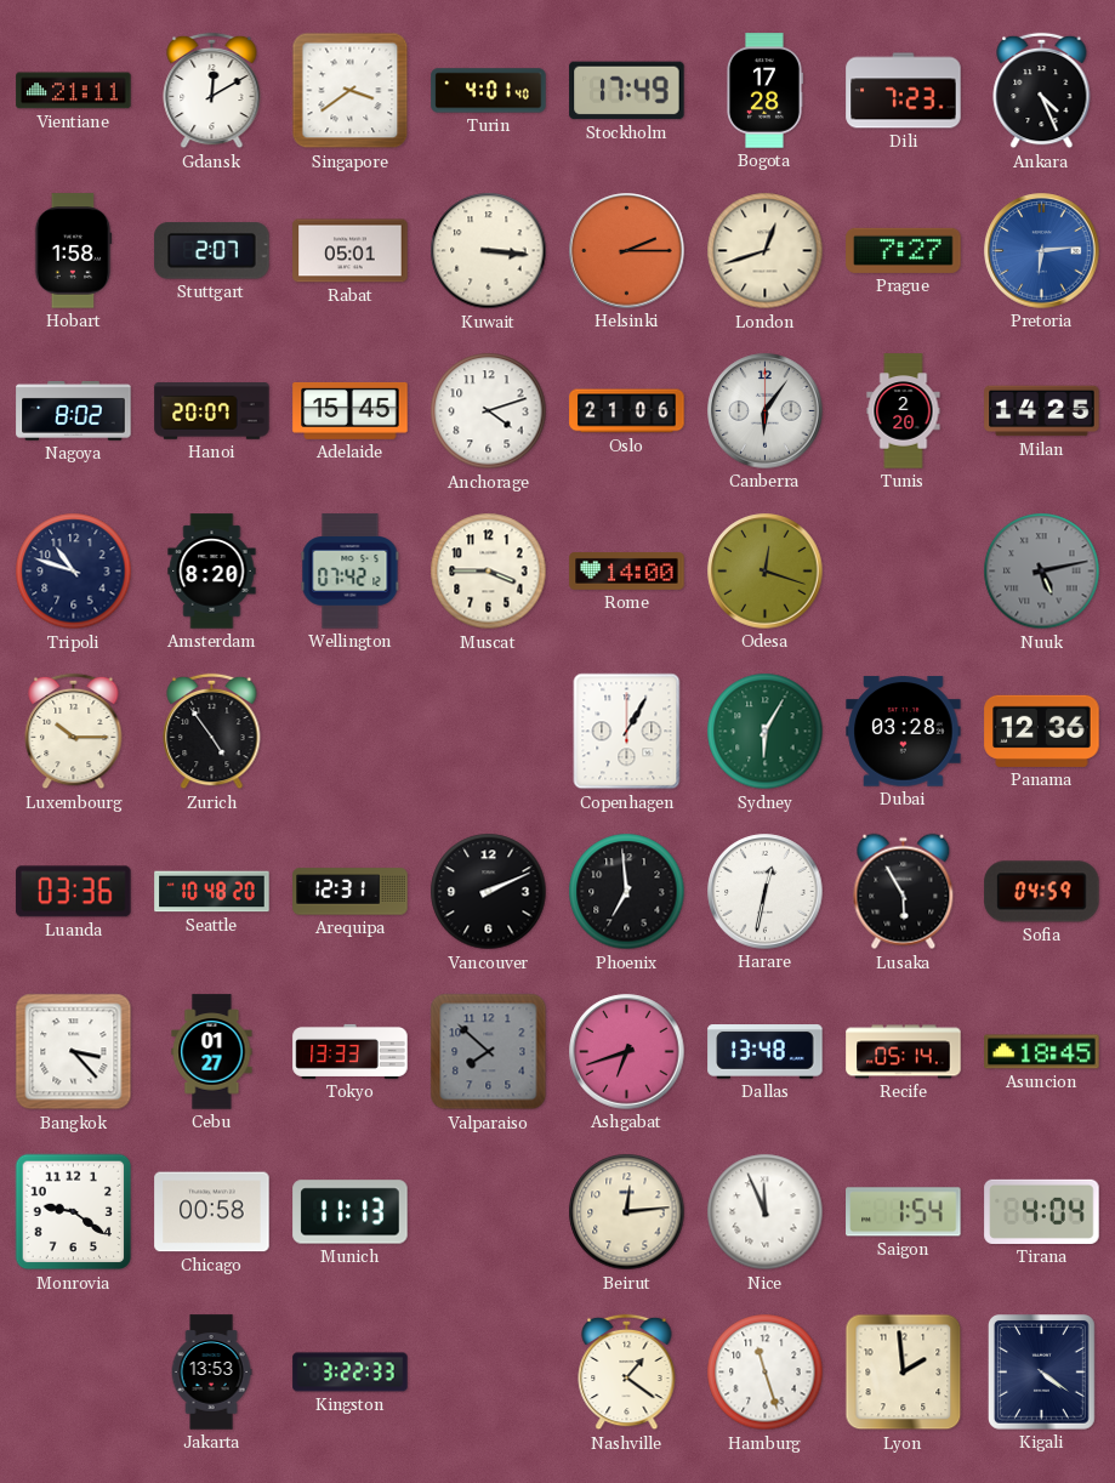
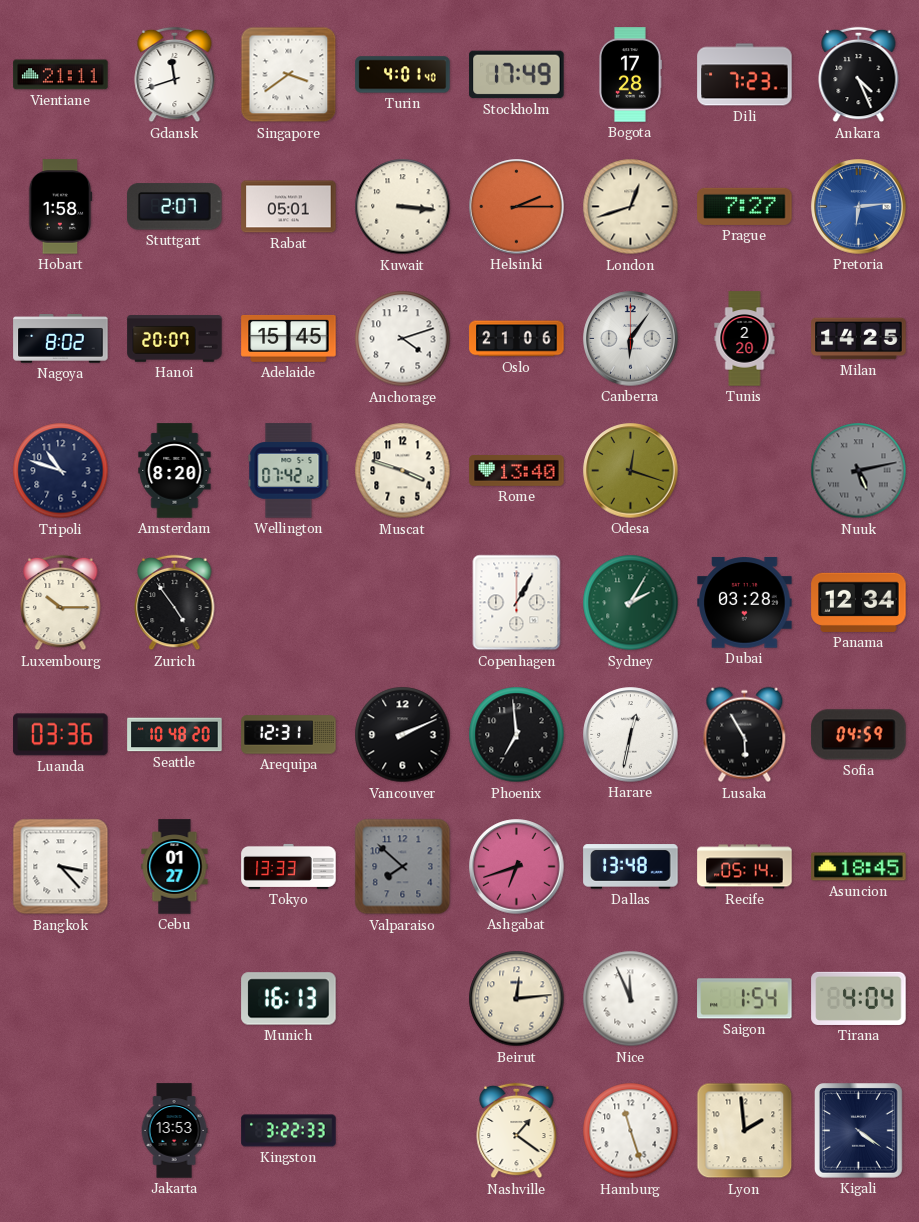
Gdansk: 12:10 -> 11:42 (175, 75)
Muscat: 3:45 -> 3:48 (403, 471)
Rome: 14:00 -> 13:40 (517, 471)
Sydney: 6:05 -> 2:05 (631, 603)
Panama: 12:36 -> 12:34 (859, 602)
Monrovia: 9:21 -> none (74, 1212)
Chicago: 00:58 -> none (212, 1212)
Munich: 11:13 -> 16:13 (289, 999)
